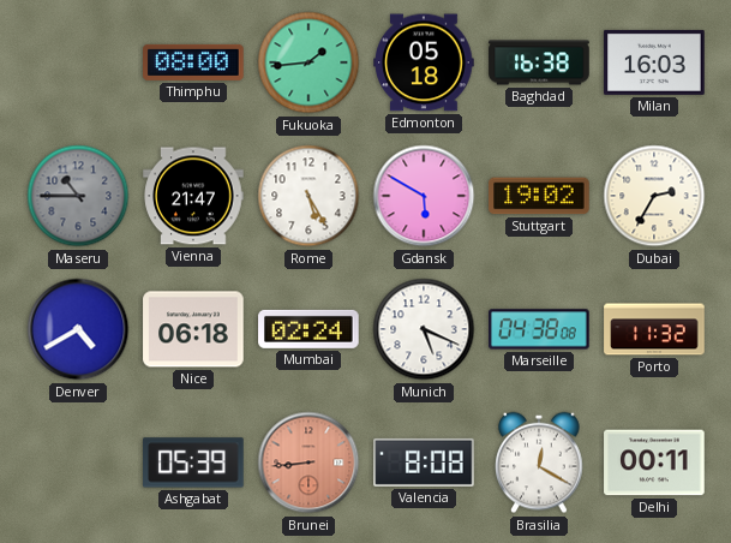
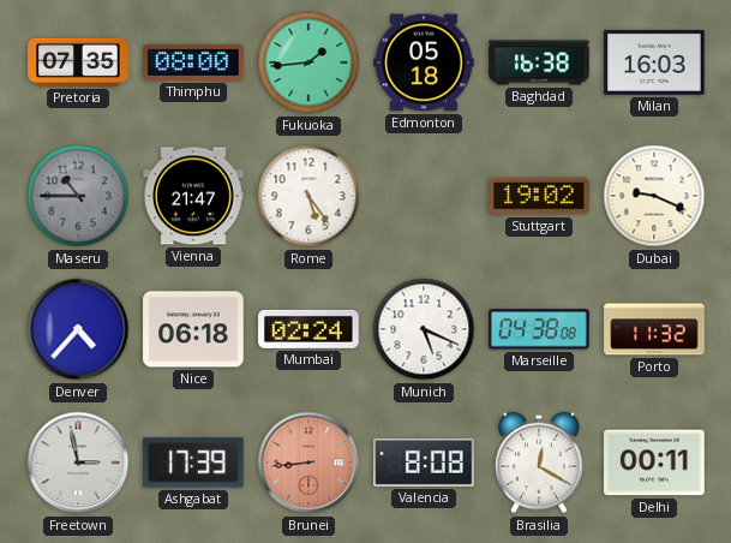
Pretoria: none -> 07:35 (78, 62)
Rome: 5:25 -> 5:24 (308, 196)
Gdansk: 5:50 -> none (424, 196)
Dubai: 2:35 -> 9:19 (654, 196)
Denver: 4:40 -> 4:37 (78, 329)
Freetown: none -> 2:58 (78, 463)
Ashgabat: 05:39 -> 17:39 (193, 463)
